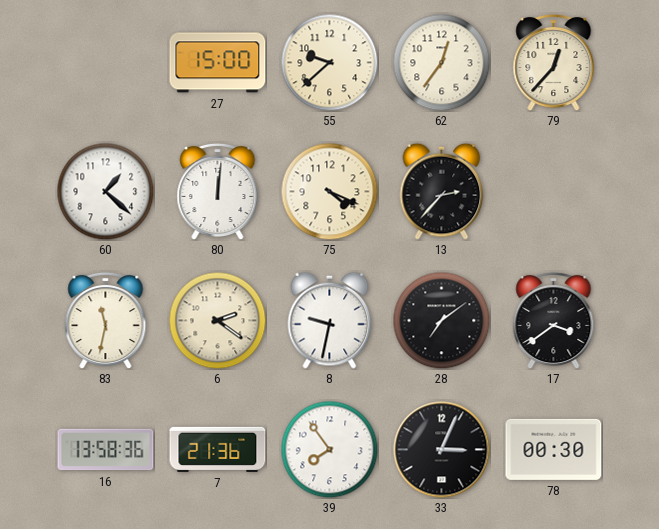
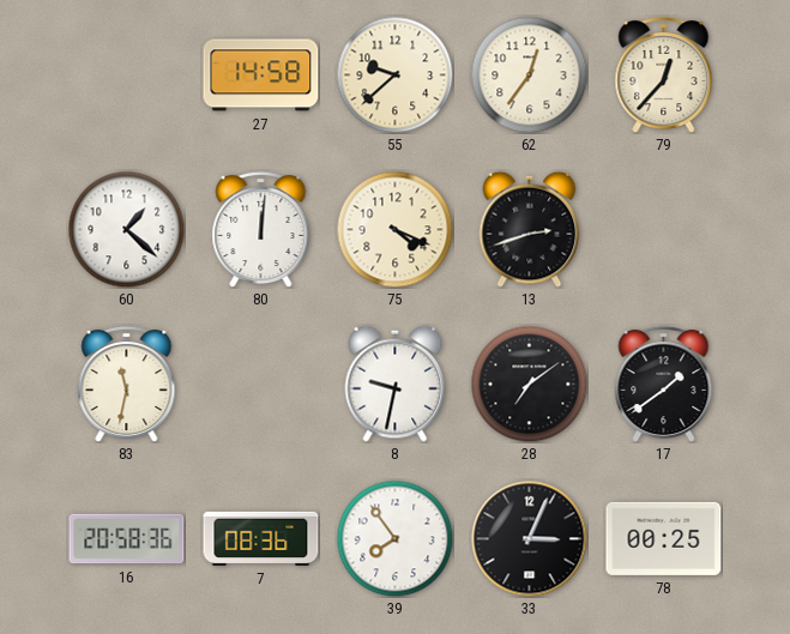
27: 15:00 -> 14:58 (261, 76)
13: 2:37 -> 2:42 (530, 229)
6: 2:21 -> none (217, 320)
17: 3:39 -> 1:39 (664, 384)
16: 13:58 -> 20:58 (127, 539)
7: 21:36 -> 08:36 (261, 538)
78: 00:30 -> 00:25 (664, 538)
